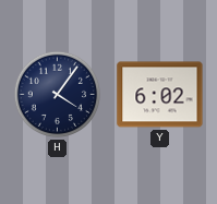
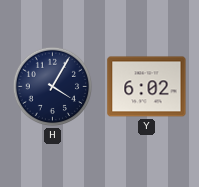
H: 4:06 -> 4:05 (53, 87)
